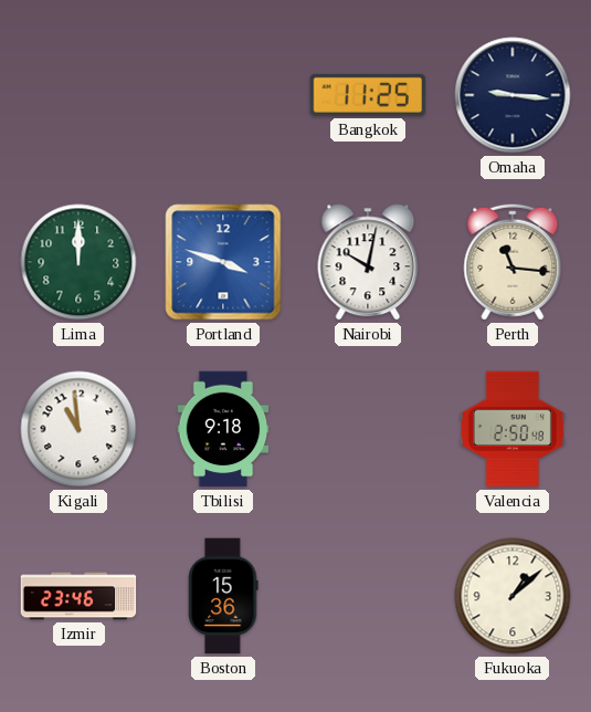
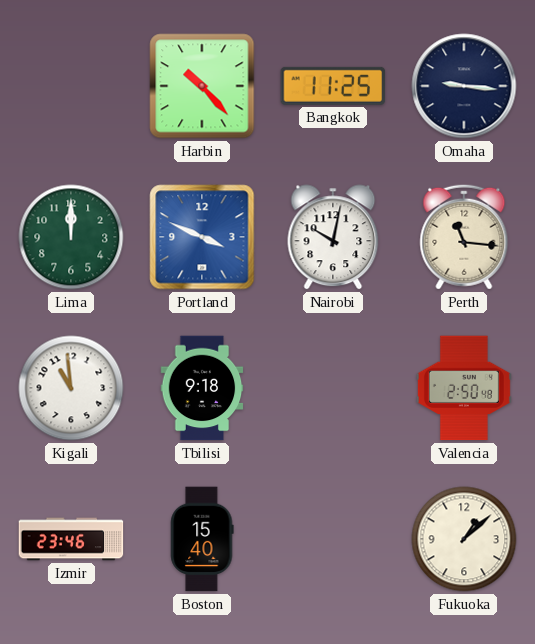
Harbin: none -> 10:23 (202, 86)
Portland: 3:48 -> 3:49 (202, 237)
Boston: 15:36 -> 15:40 (202, 539)
